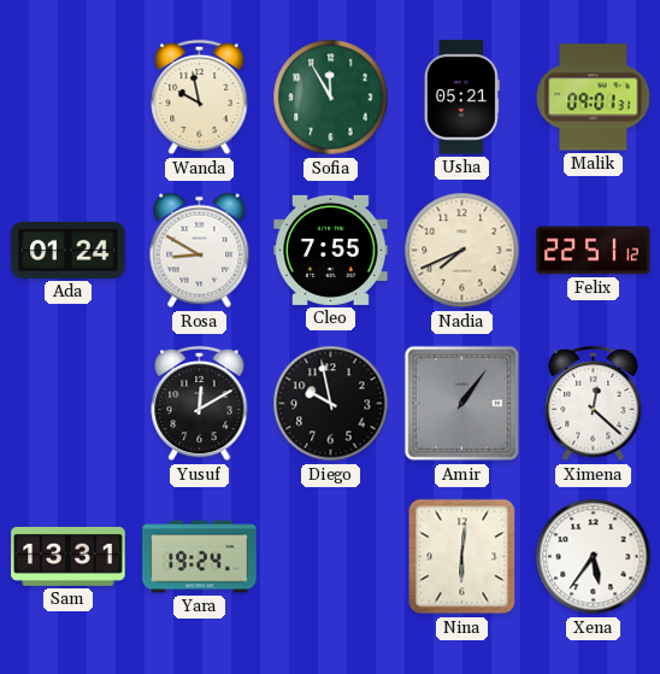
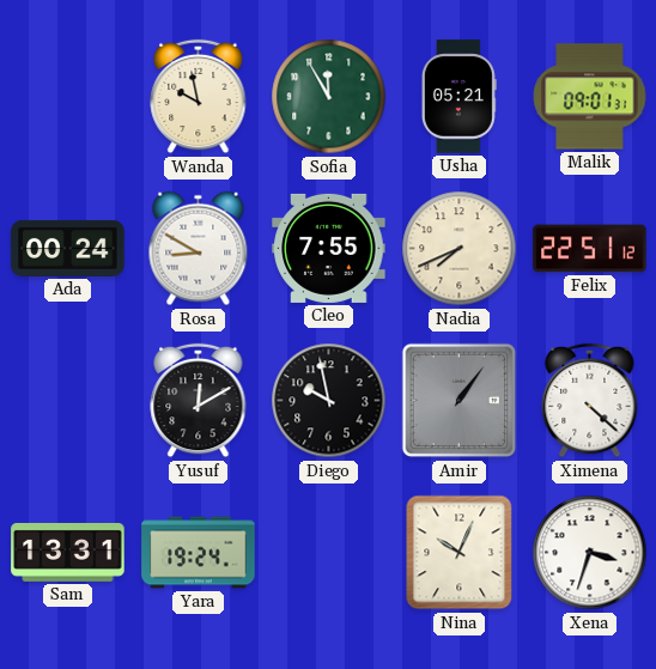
Ada: 01:24 -> 00:24 (68, 248)
Ximena: 12:22 -> 4:22 (590, 401)
Nina: 6:01 -> 10:04 (460, 553)
Xena: 5:36 -> 3:33 (590, 553)
